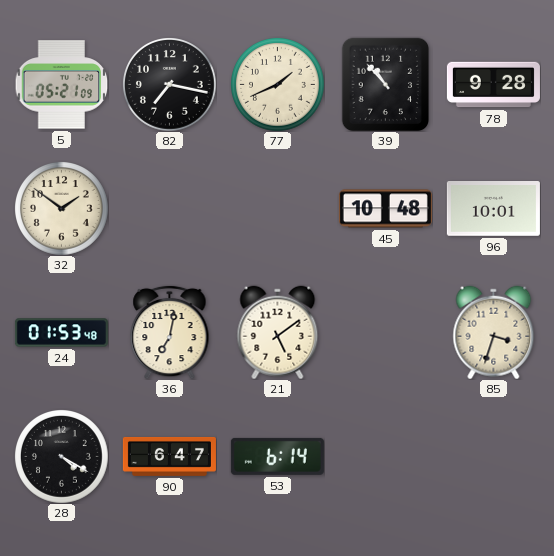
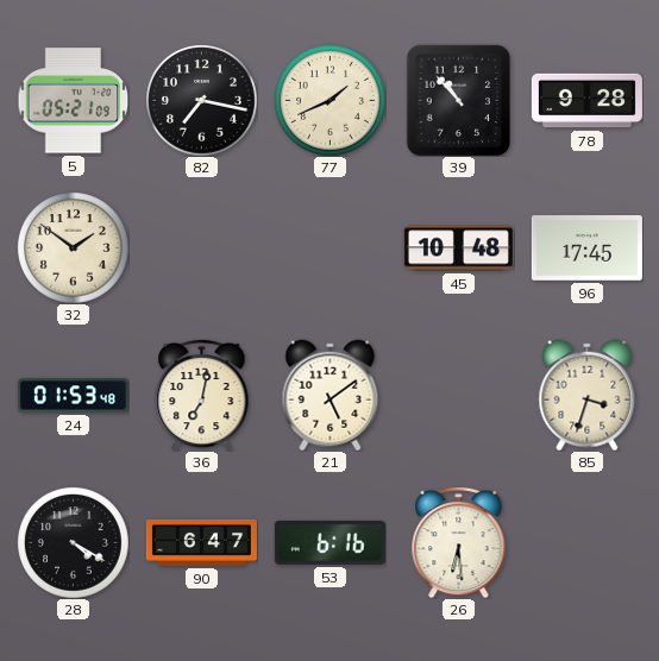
96: 10:01 -> 17:45 (586, 248)
53: 6:14 -> 6:16 (329, 542)
26: none -> 6:29 (459, 542)
